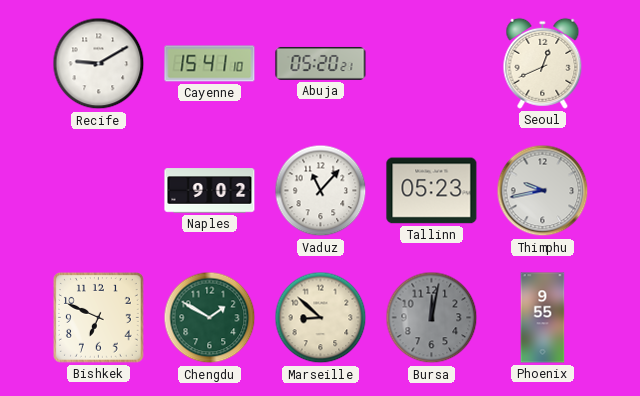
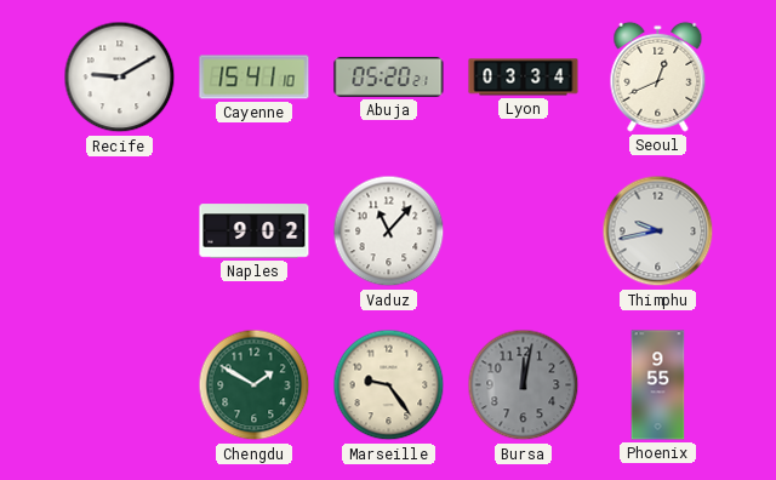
Lyon: none -> 03:34 (524, 78)
Tallinn: 05:23 -> none (432, 191)
Bishkek: 6:49 -> none (99, 318)
Marseille: 8:52 -> 9:24 (389, 385)
